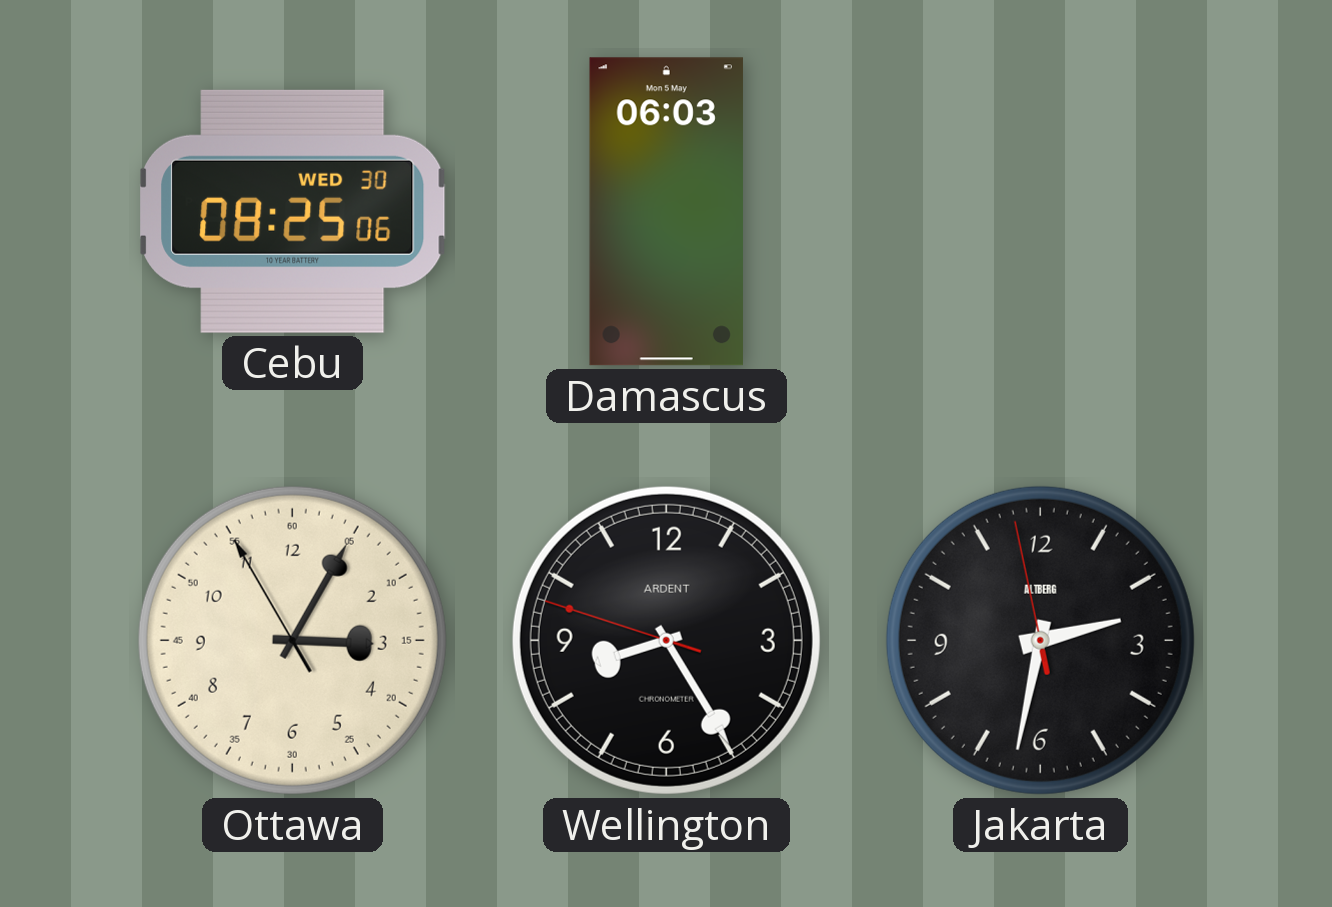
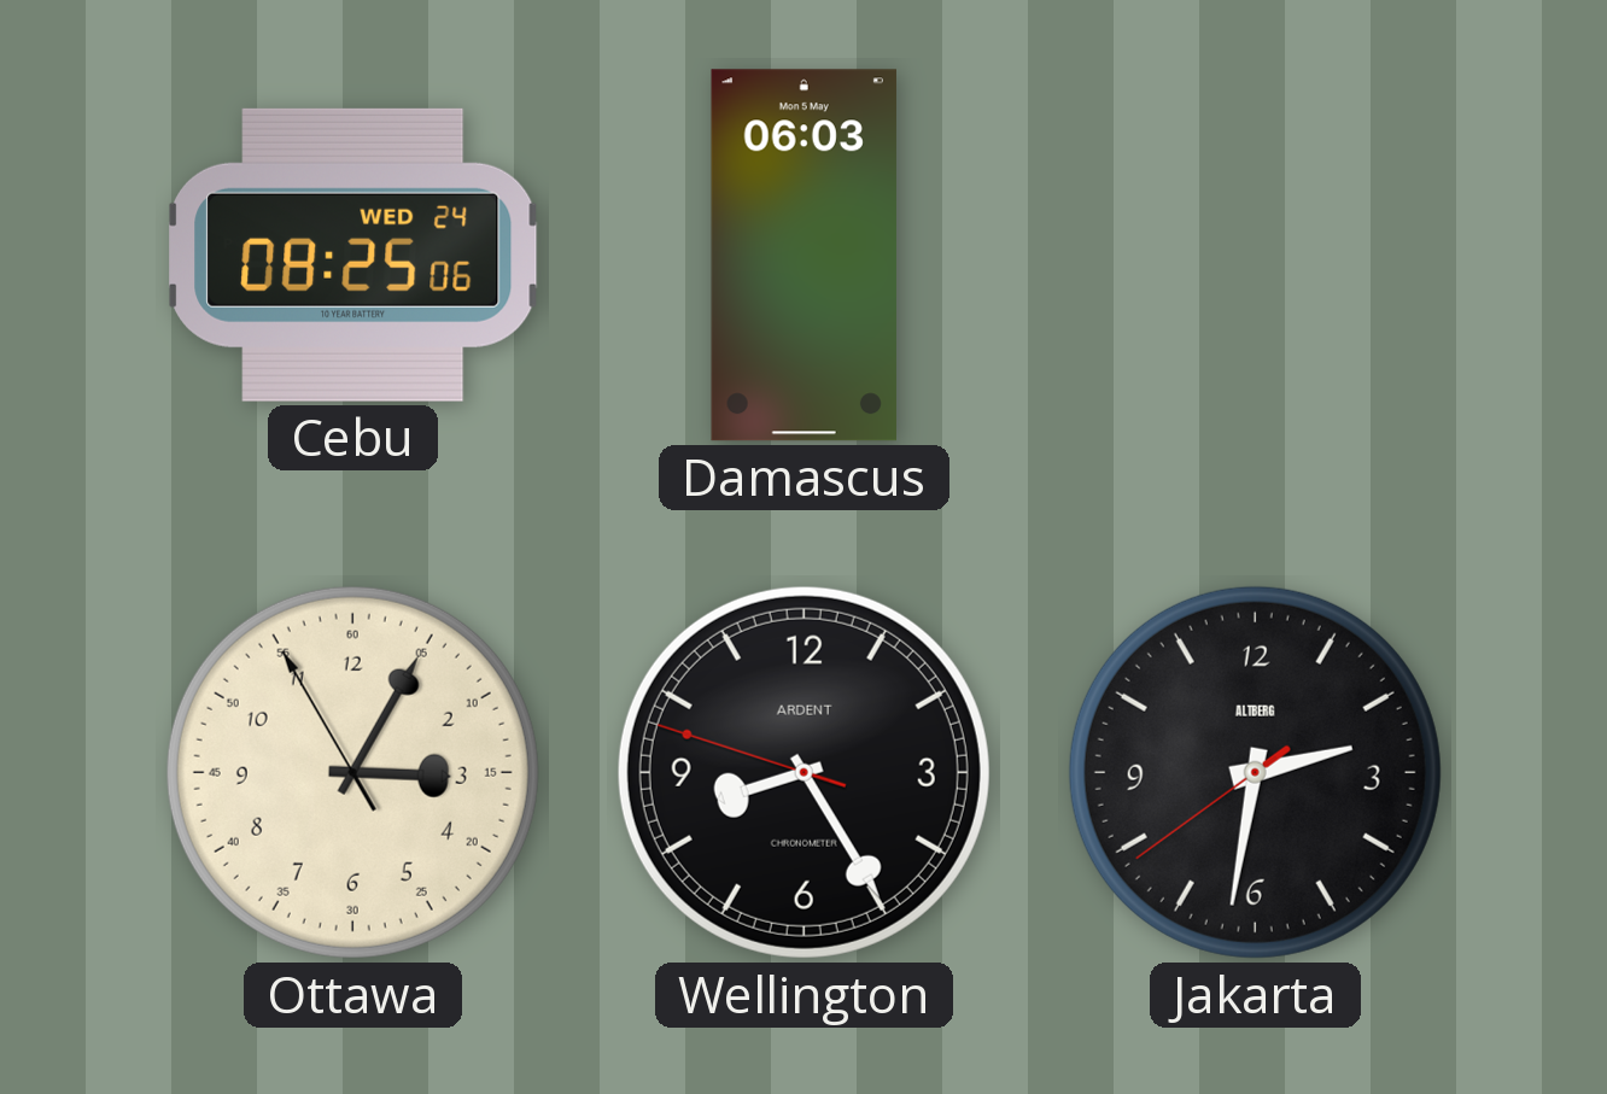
Cebu date: WED 30 -> WED 24 (353, 255)
Jakarta: 2:31:58 -> 2:31:39 (1255, 772)
